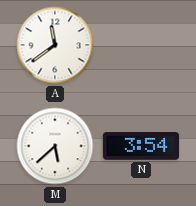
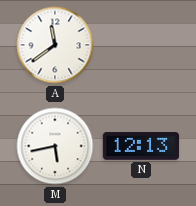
M: 5:38 -> 5:43 (55, 146)
N: 3:54 -> 12:13 (141, 146)
